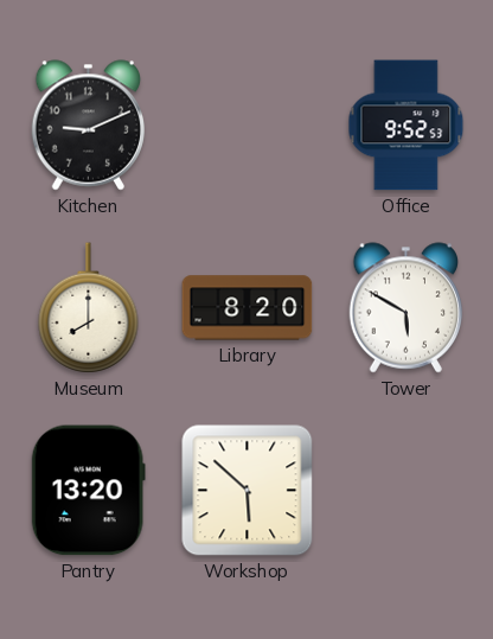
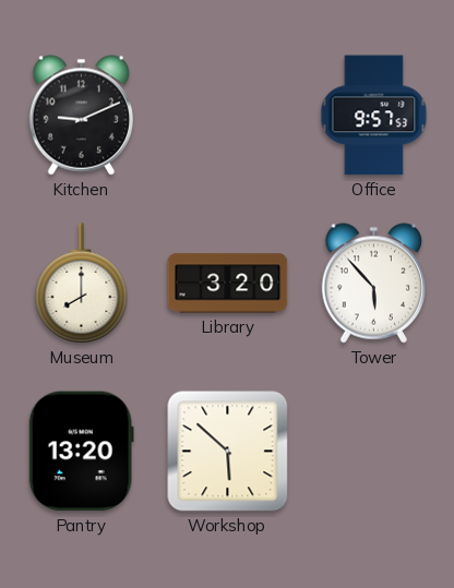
Office: 9:52 -> 9:57 (374, 116)
Library: 8:20 -> 3:20 (228, 284)
Tower: 5:50 -> 5:53 (373, 284)
